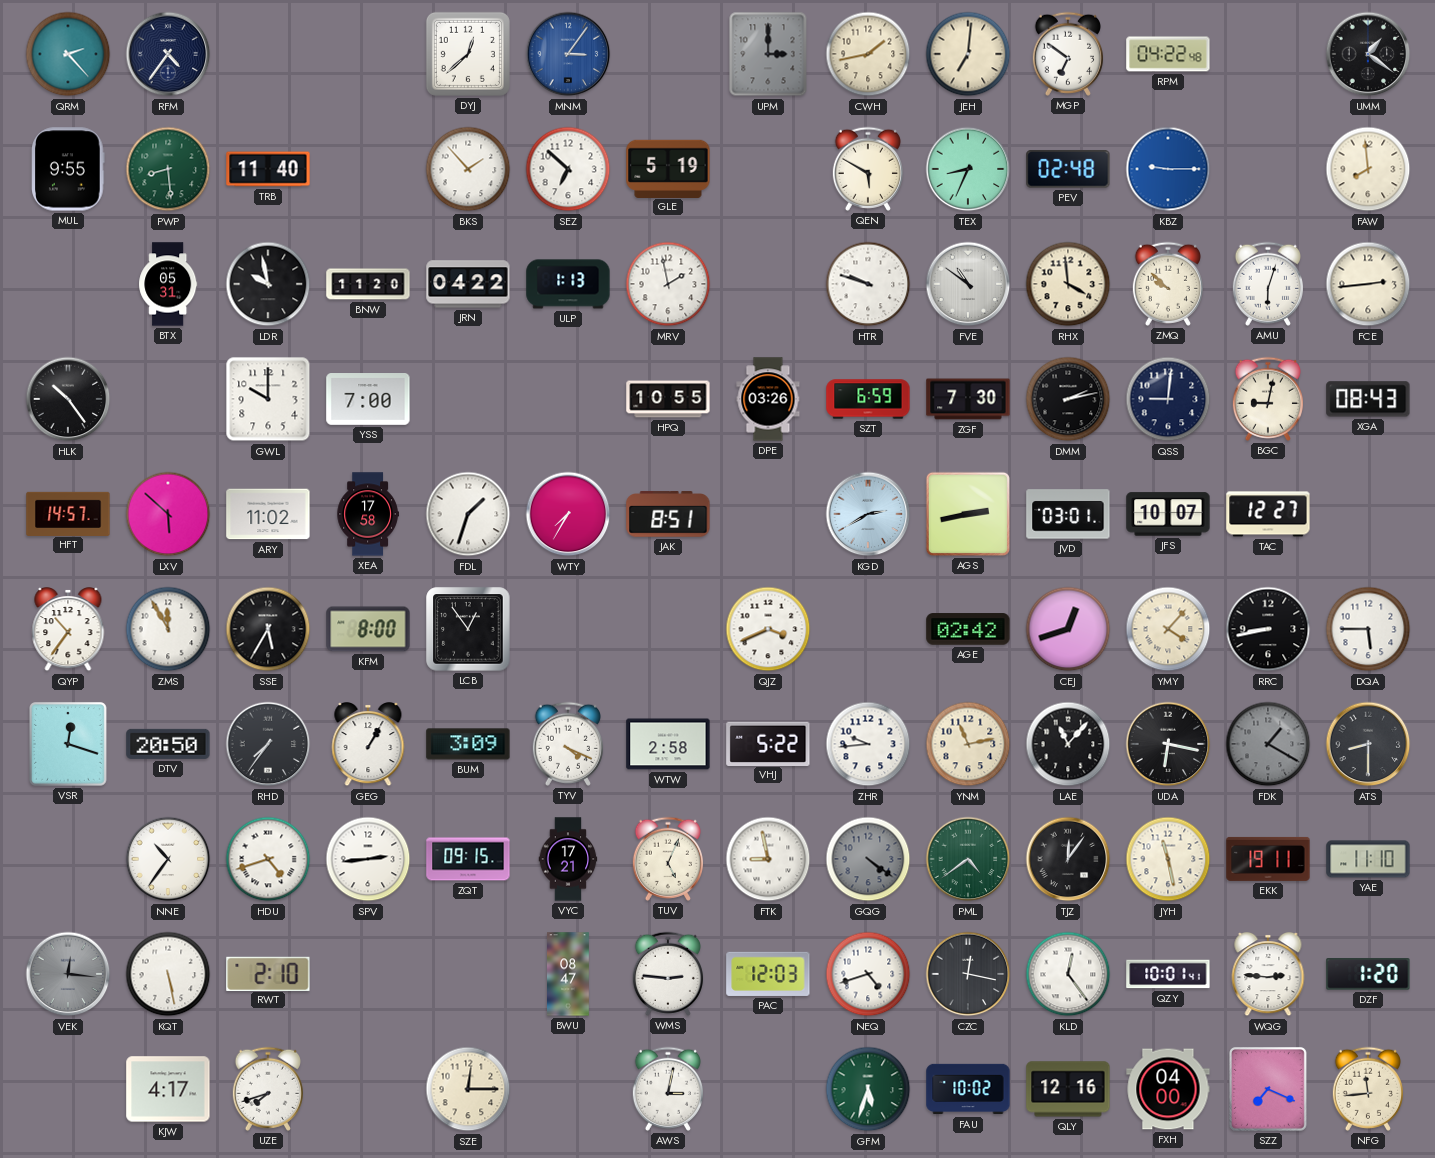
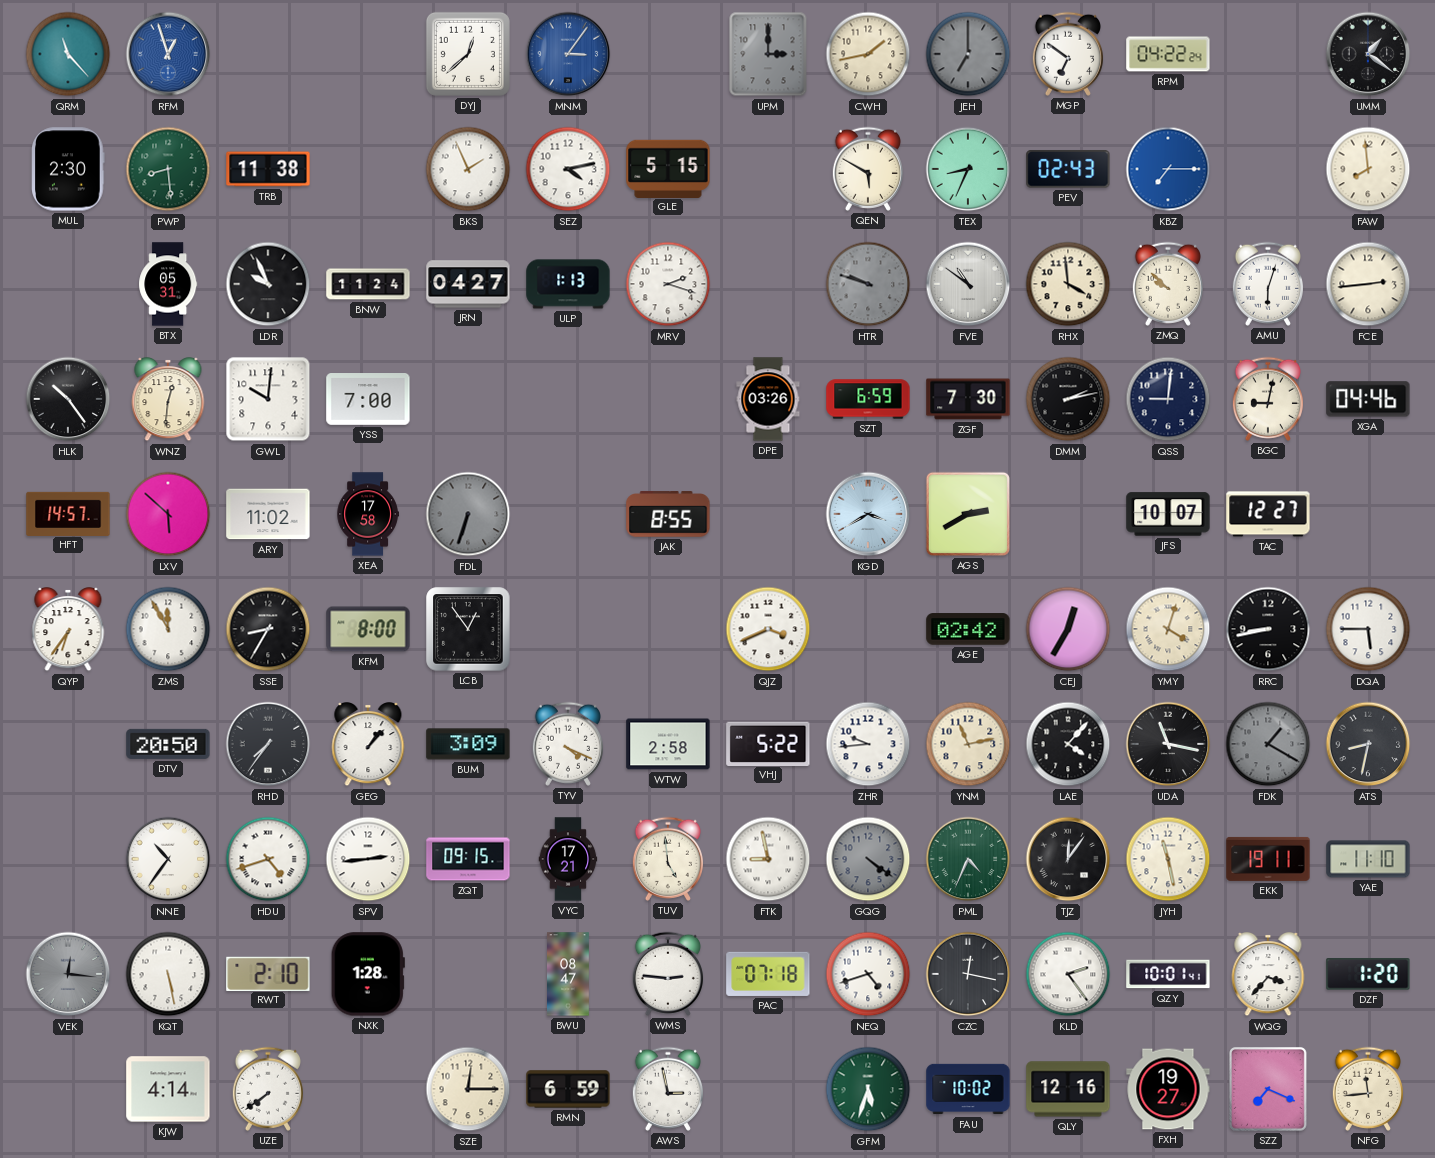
QRM: 2:23 -> 11:23 (68, 54)
RFM: 4:36 -> 12:57 (168, 54)
RFM dial: navy -> blue (168, 54)
JEH: 7:01 -> 7:00 (968, 54)
JEH dial: cream -> grey (968, 54)
RPM: 04:22:48 -> 04:22:24 (1168, 54)
MUL: 9:55 -> 2:30 (68, 169)
TRB: 11:40 -> 11:38 (268, 169)
BKS: 1:53 -> 1:56 (468, 169)
SEZ: 6:52 -> 4:13 (568, 169)
GLE: 5:19 -> 5:15 (668, 168)
PEV: 02:48 -> 02:43 (1068, 170)
KBZ: 9:15 -> 7:15 (1168, 169)
LDR: 9:58 -> 9:56 (268, 284)
BNW: 11:20 -> 11:24 (368, 284)
JRN: 04:22 -> 04:27 (468, 284)
MRV: 1:58 -> 2:18 (668, 284)
HTR dial: white -> grey (868, 284)
WNZ: none -> 12:31 (168, 400)
GWL: 10:00 -> 10:01 (268, 399)
HPQ: 10:55 -> none (668, 399)
XGA: 08:43 -> 04:46 (1368, 399)
FDL: 1:33 -> 6:33 (468, 514)
FDL dial: white -> grey (468, 514)
WTY: 7:35 -> none (568, 514)
JAK: 8:51 -> 8:55 (668, 514)
KGD: 2:40 -> 3:40 (868, 514)
AGS: 2:43 -> 2:40 (968, 514)
JVD: 03:01 -> none (1068, 514)
QYP: 10:36 -> 6:36 (68, 630)
SSE: 5:35 -> 8:35 (268, 629)
CEJ: 12:42 -> 12:35 (1068, 629)
YMY: 4:07 -> 4:03 (1168, 629)
VSR: 12:18 -> none (69, 745)
GEG: 1:05 -> 1:07 (368, 745)
LAE: 11:07 -> 4:07 (1068, 744)
UDA: 6:17 -> 11:17 (1168, 744)
ATS: 8:30 -> 8:32 (1368, 744)
TUV: 5:04 -> 4:59 (668, 859)
PML: 4:39 -> 4:34 (968, 859)
NXK: none -> 1:28 (368, 974)
PAC: 12:03 -> 07:18 (768, 974)
KLD: 12:24 -> 2:24 (1068, 974)
WQG: 2:46 -> 3:37 (1268, 975)
KJW: 4:17 -> 4:14 (168, 1089)
UZE: 7:42 -> 7:39 (268, 1089)
RMN: none -> 6:59 (568, 1089)
AWS: 3:02 -> 2:58 (668, 1089)
FXH: 04:00 -> 19:27 (1168, 1089)
